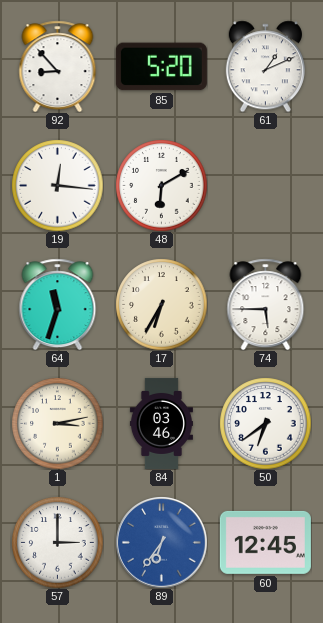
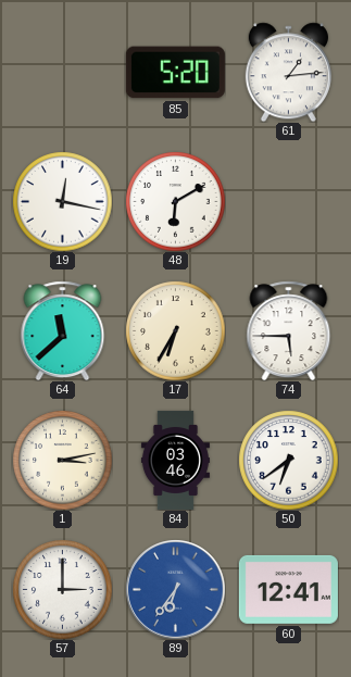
92: 8:53 -> none (58, 66)
61: 1:11 -> 1:14 (288, 72)
19: 12:16 -> 12:17 (62, 201)
64: 11:33 -> 11:38 (63, 330)
60: 12:45 -> 12:41 (288, 589)
